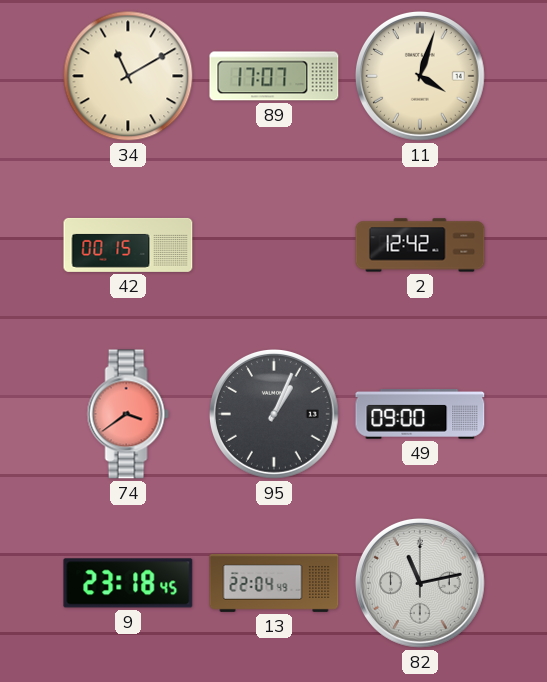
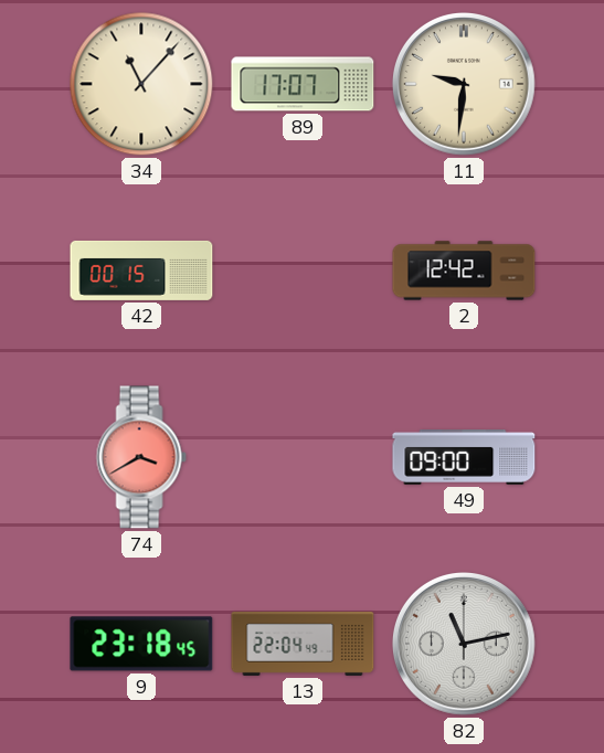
34: 11:10 -> 11:07 (141, 84)
11: 4:03 -> 9:31 (465, 85)
74: 3:39 -> 3:40 (141, 457)
95: 1:04 -> none (275, 415)
